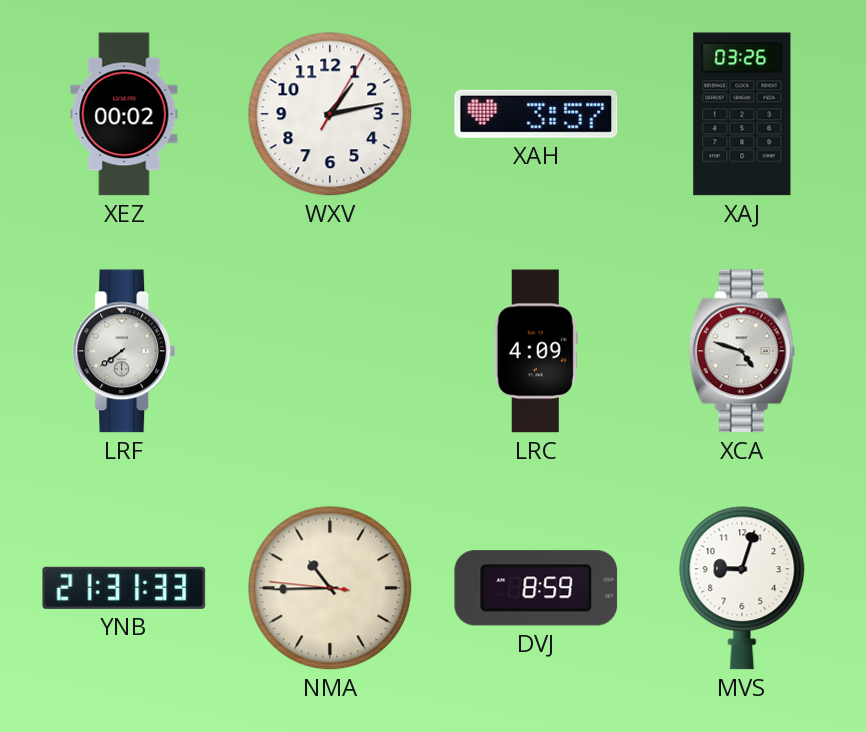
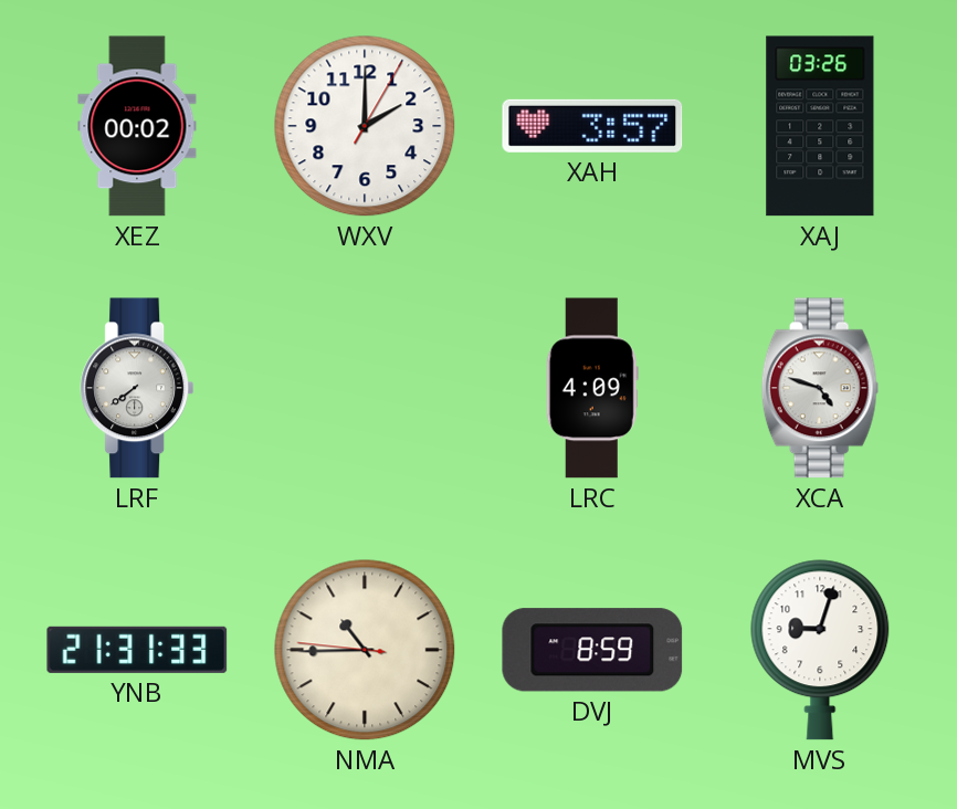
WXV: 1:13 -> 2:00 (365, 126)
